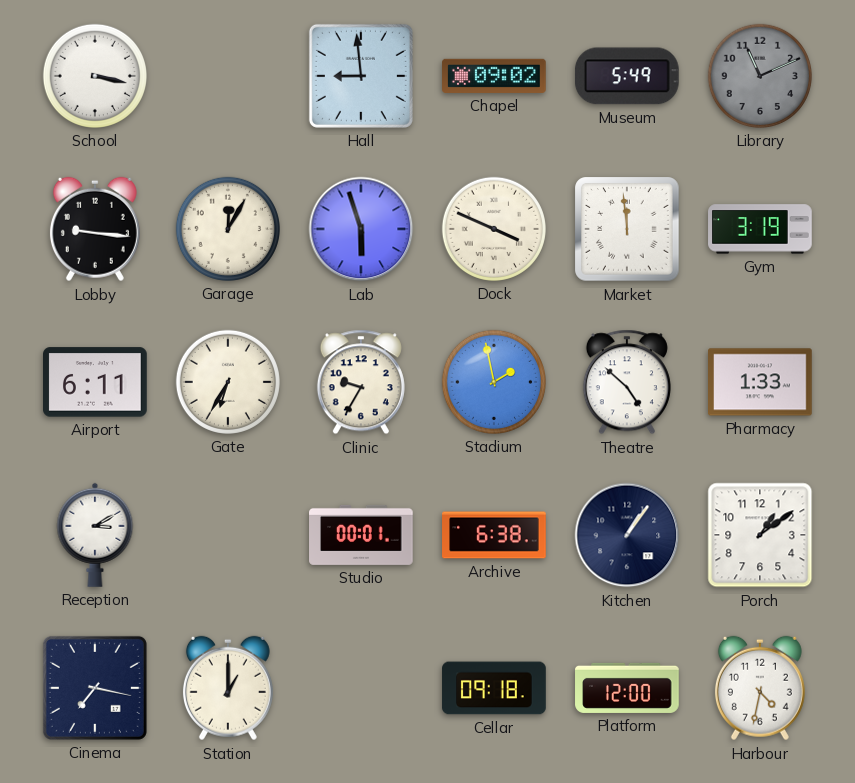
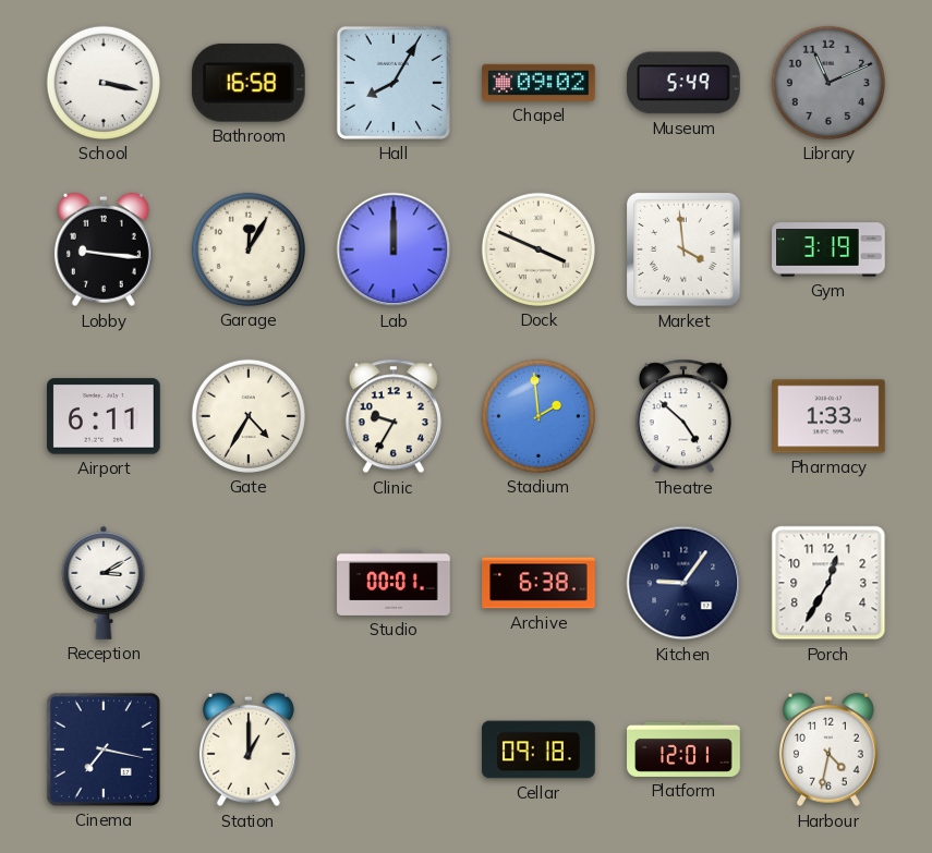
Bathroom: none -> 16:58 (249, 83)
Hall: 8:59 -> 8:05 (394, 83)
Lab: 5:57 -> 12:00 (394, 249)
Market: 11:59 -> 3:59 (683, 249)
Gate: 6:35 -> 4:35 (249, 416)
Stadium: 1:58 -> 1:59 (538, 416)
Kitchen: 1:06 -> 9:06 (683, 583)
Porch: 1:09 -> 12:35 (828, 583)
Platform: 12:00 -> 12:01 (683, 750)
